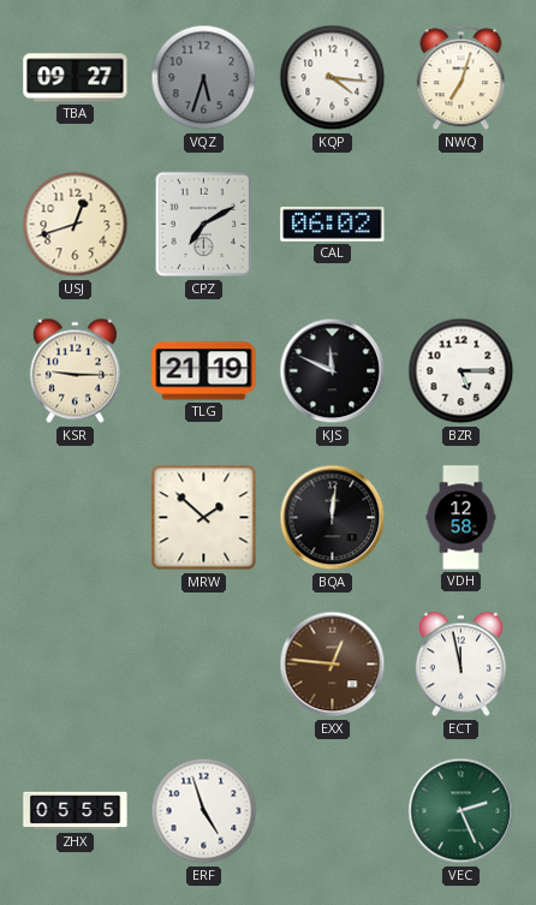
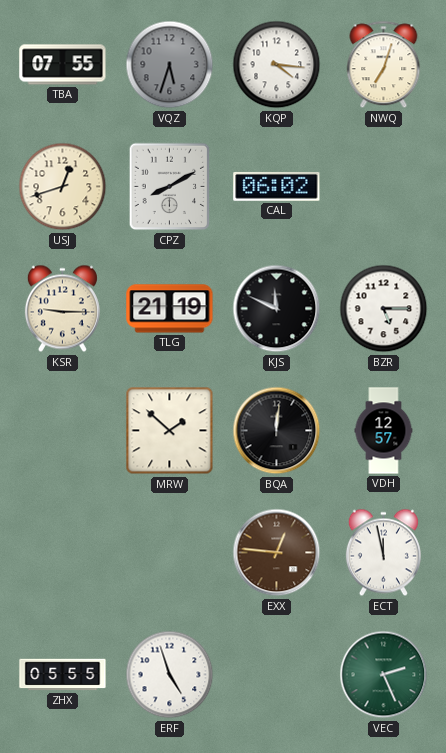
TBA: 09:27 -> 07:55 (63, 65)
CPZ: 7:10 -> 8:10 (170, 187)
VDH: 12:58 -> 12:57 (384, 431)
